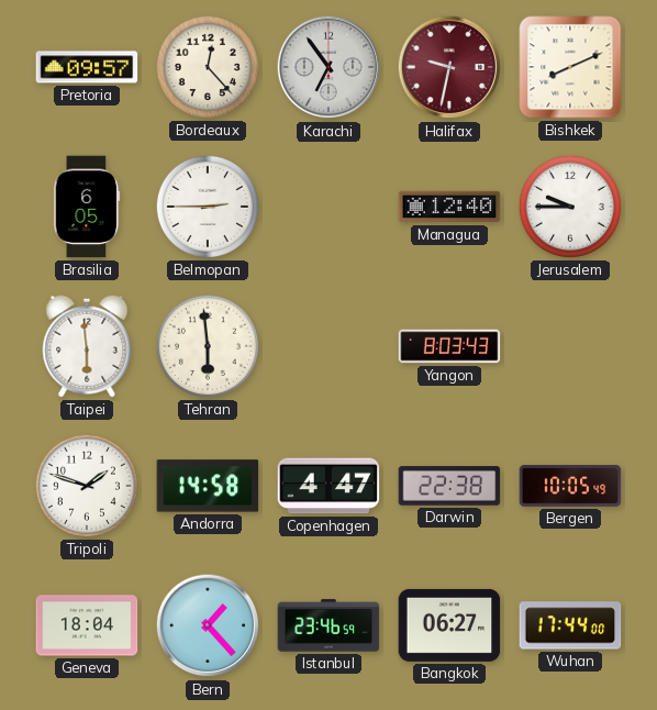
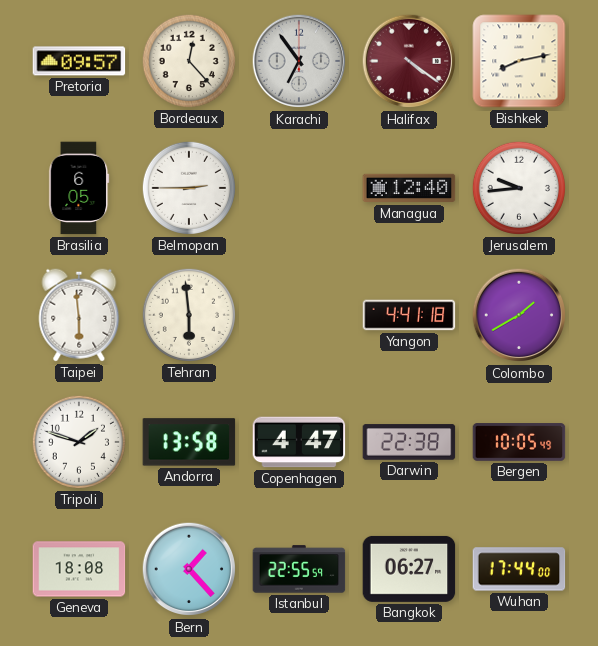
Halifax: 9:32 -> 4:21 (409, 61)
Bishkek: 8:11 -> 8:13 (519, 61)
Jerusalem: 9:45 -> 9:44 (519, 188)
Yangon: 8:03 -> 4:41 (409, 315)
Colombo: none -> 1:40 (519, 315)
Andorra: 14:58 -> 13:58 (189, 442)
Geneva: 18:04 -> 18:08 (79, 569)
Istanbul: 23:46 -> 22:55 (299, 569)
